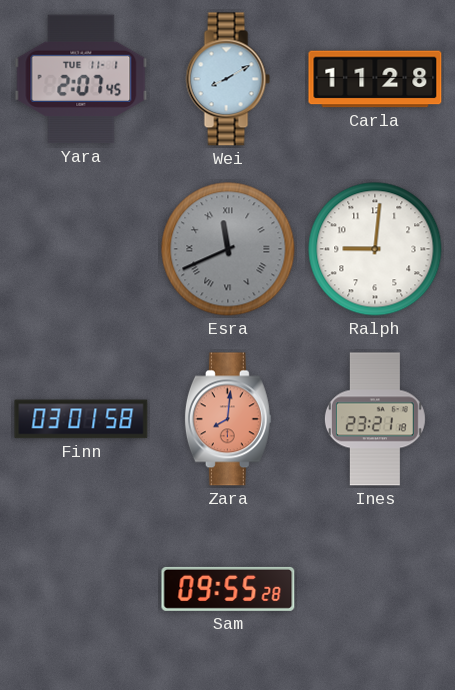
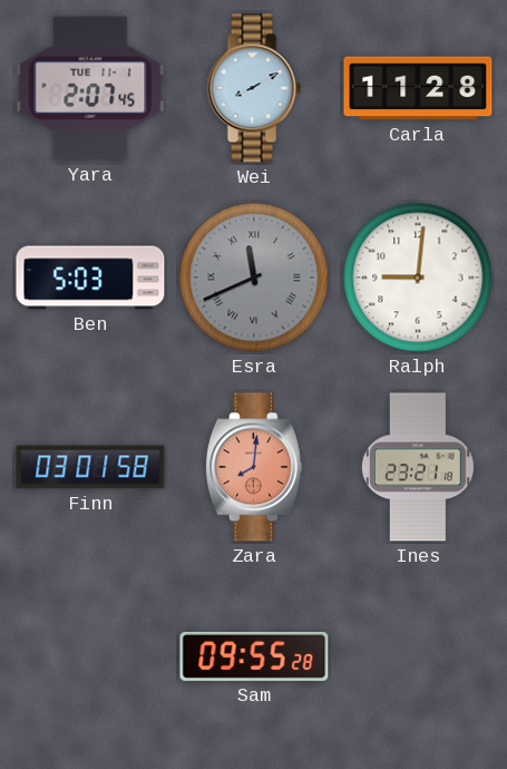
Ben: none -> 5:03 (90, 278)
